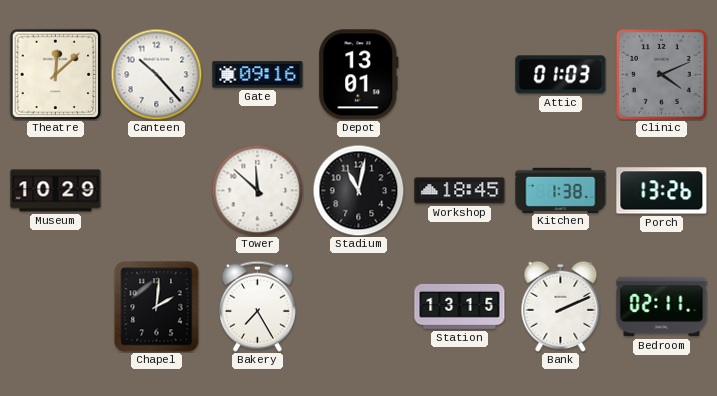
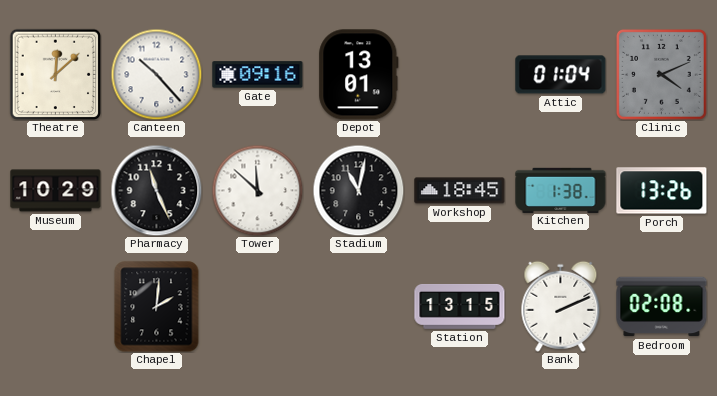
Attic: 01:03 -> 01:04 (561, 75)
Pharmacy: none -> 11:26 (156, 190)
Bakery: 7:25 -> none (257, 306)
Bedroom: 02:11 -> 02:08 (662, 307)
